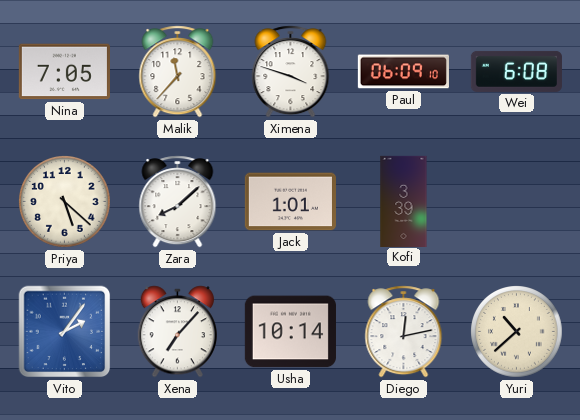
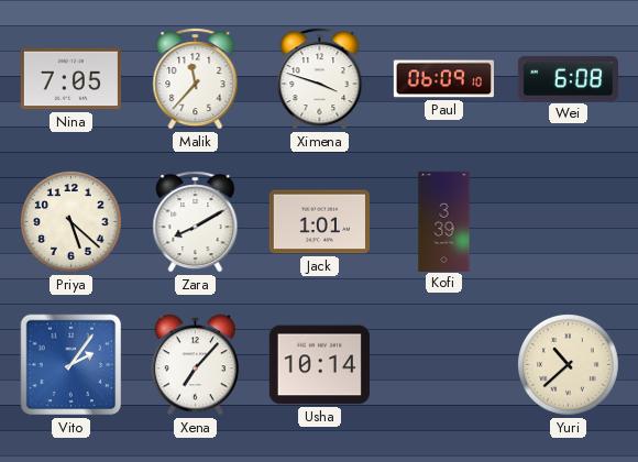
Zara: 8:08 -> 8:10 (196, 222)
Diego: 12:13 -> none (404, 332)
